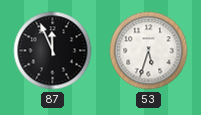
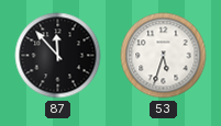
87: 11:56 -> 11:53 (58, 56)
